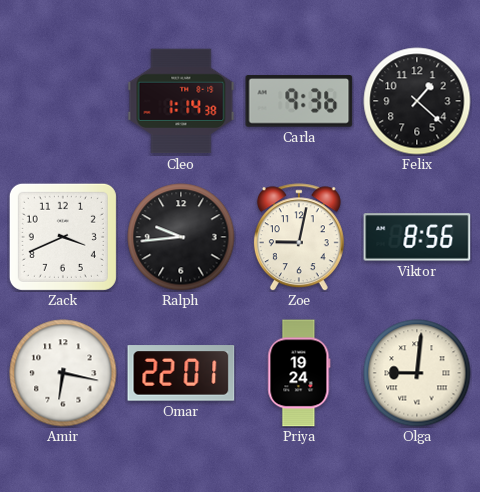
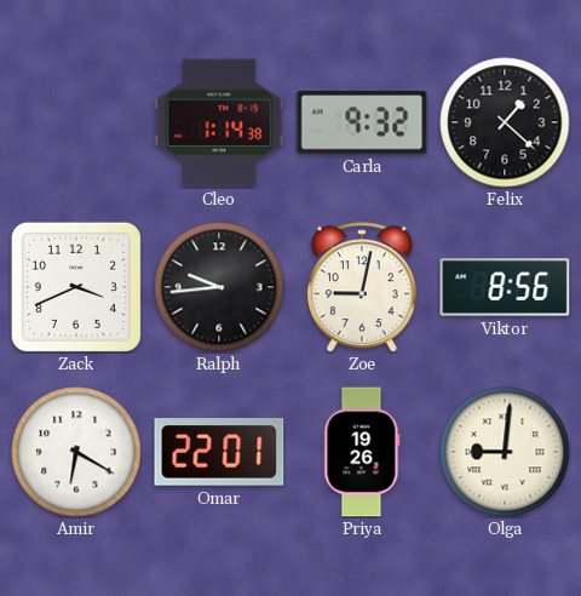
Carla: 9:36 -> 9:32 (362, 122)
Amir: 6:17 -> 6:20 (76, 452)
Priya: 19:24 -> 19:26 (362, 452)
